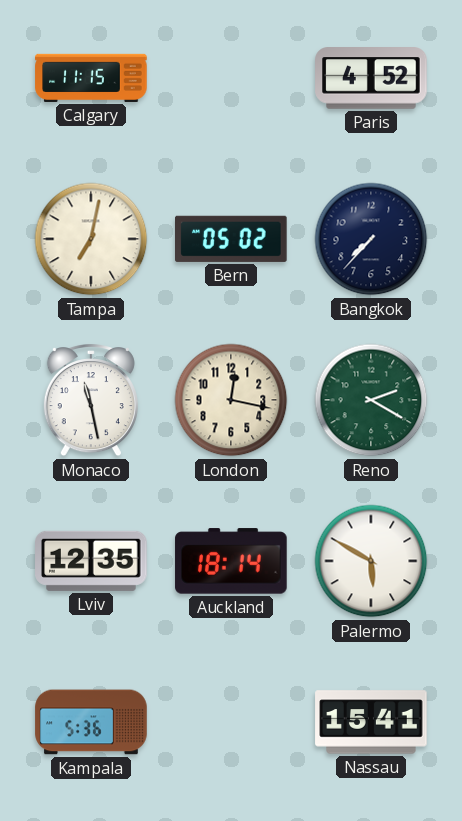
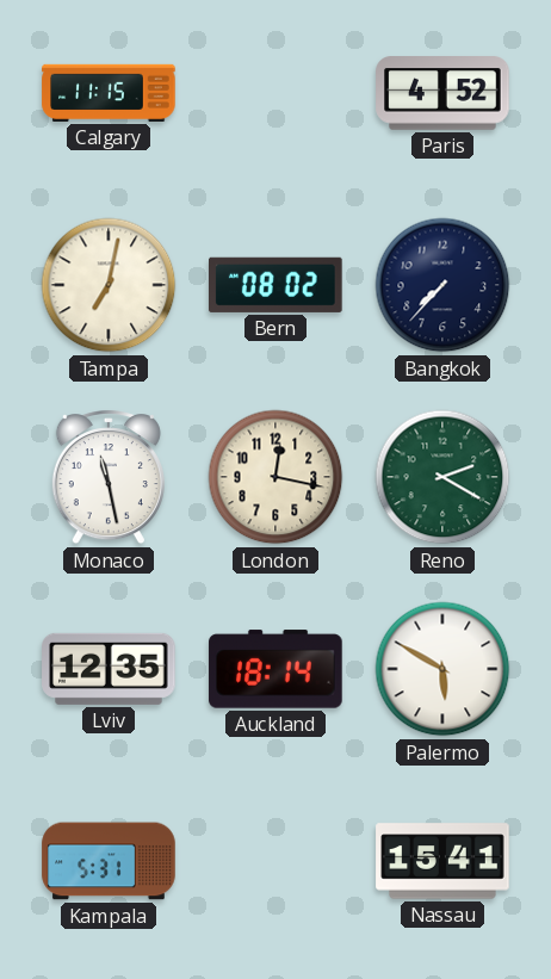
Bern: 05:02 -> 08:02 (275, 285)
Kampala: 5:36 -> 5:31 (109, 861)
